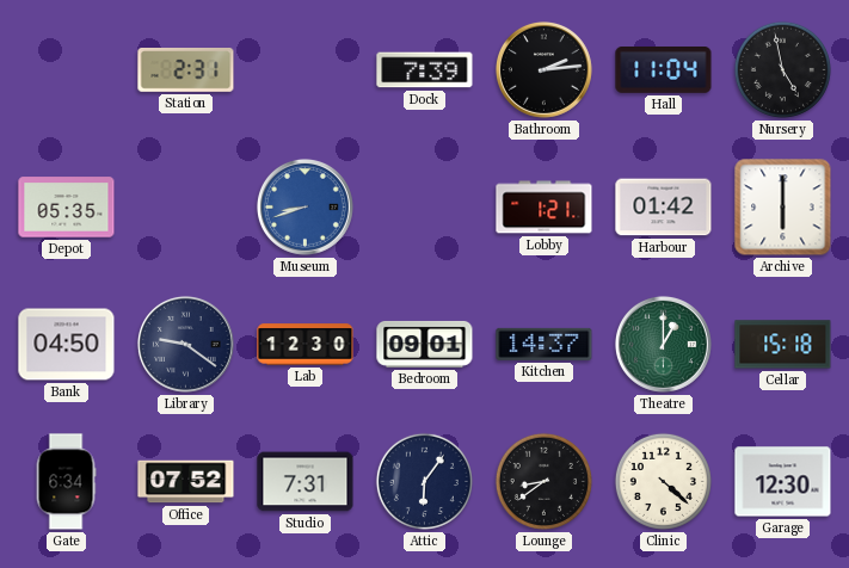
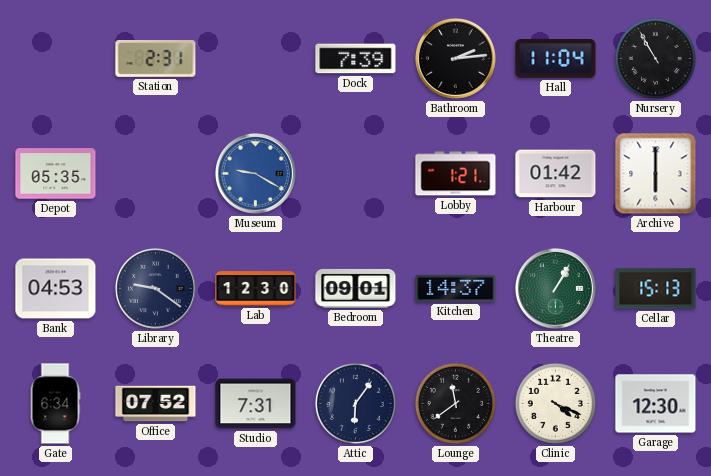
Nursery: 4:58 -> 10:55 (655, 58)
Museum: 8:42 -> 9:20 (255, 173)
Bank: 04:50 -> 04:53 (56, 289)
Theatre: 1:00 -> 1:05 (555, 288)
Cellar: 15:18 -> 15:13 (656, 289)
Lounge: 8:39 -> 11:39 (455, 403)
Clinic: 4:22 -> 4:19 (555, 403)
